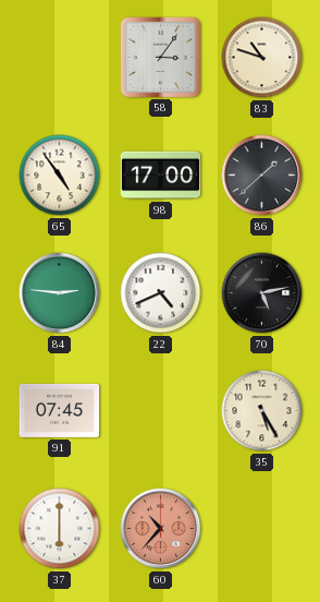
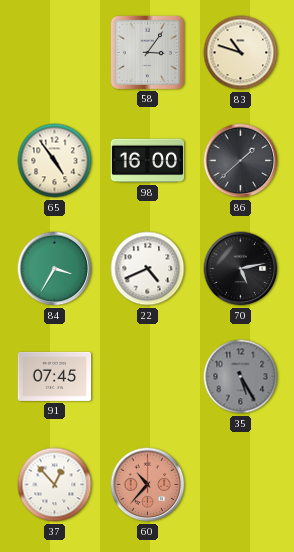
98: 17:00 -> 16:00 (148, 161)
84: 2:46 -> 3:35 (55, 269)
35 dial: cream -> grey (241, 377)
37: 6:00 -> 12:53 (55, 485)
